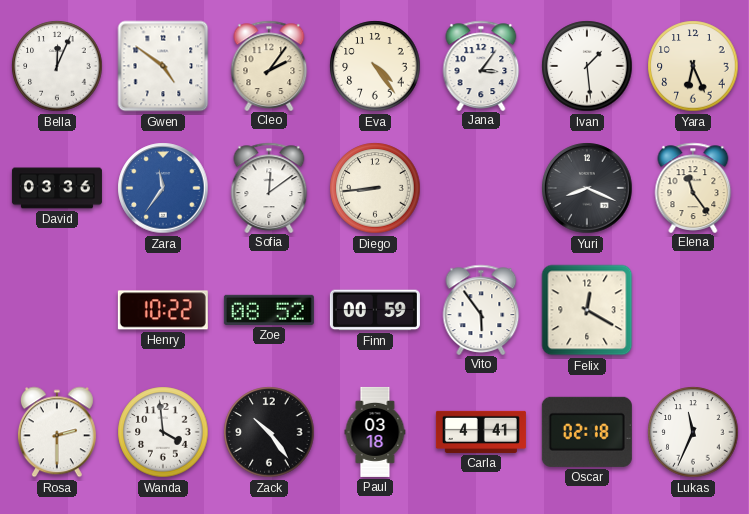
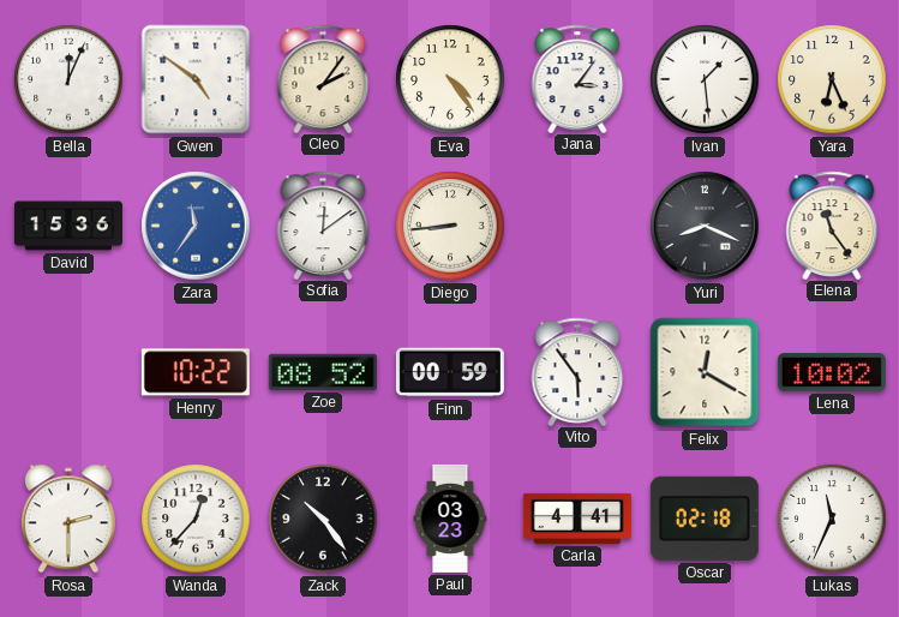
David: 03:36 -> 15:36 (68, 226)
Lena: none -> 10:02 (832, 372)
Wanda: 3:59 -> 12:37 (196, 519)
Paul: 03:18 -> 03:23 (450, 519)
